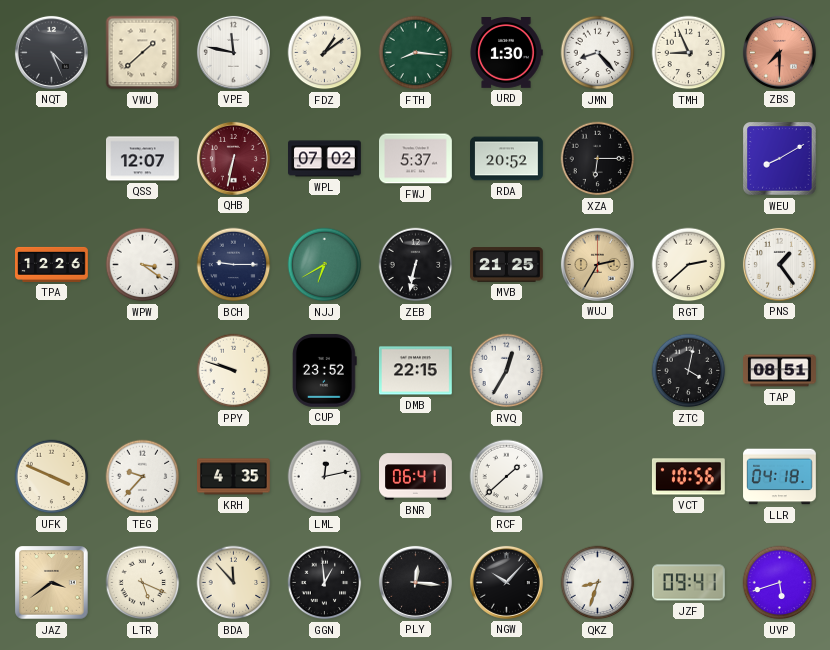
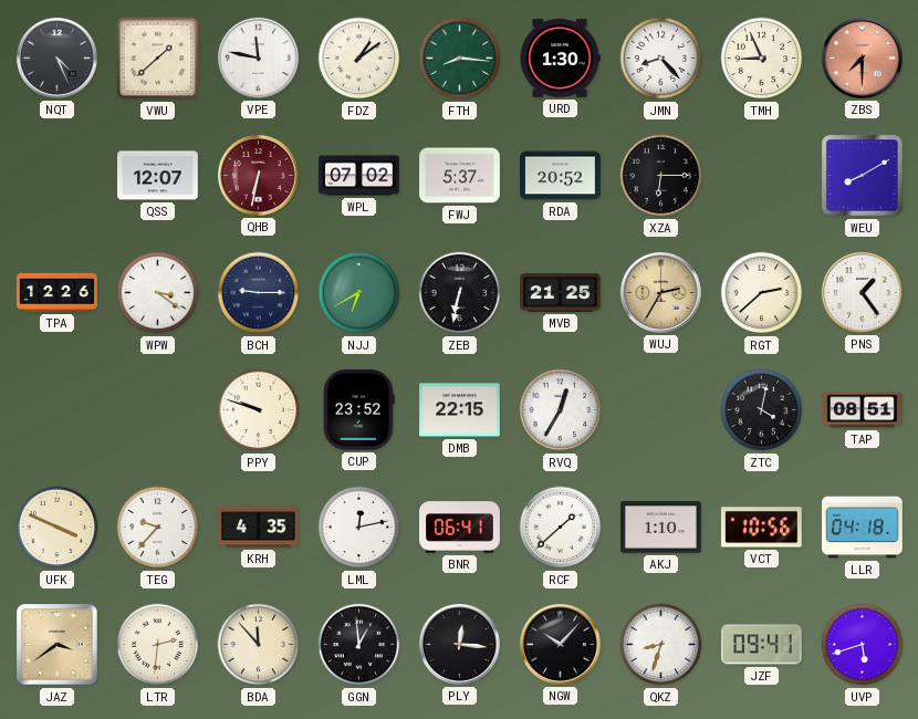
AKJ: none -> 1:10 (661, 528)
LTR: 5:19 -> 2:31 (158, 645)
